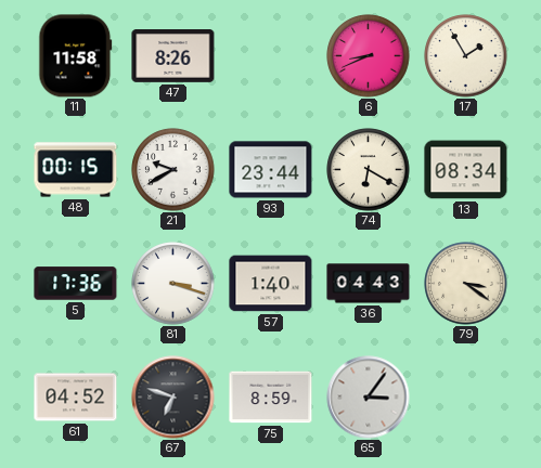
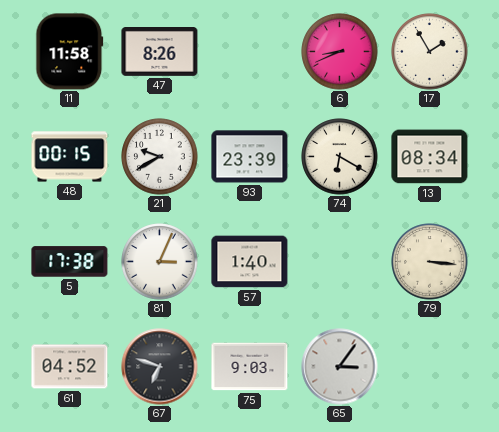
93: 23:44 -> 23:39 (250, 157)
5: 17:36 -> 17:38 (70, 262)
81: 3:18 -> 3:04 (160, 262)
36: 04:43 -> none (369, 284)
79: 3:21 -> 3:16 (430, 262)
75: 8:59 -> 9:03 (250, 367)
